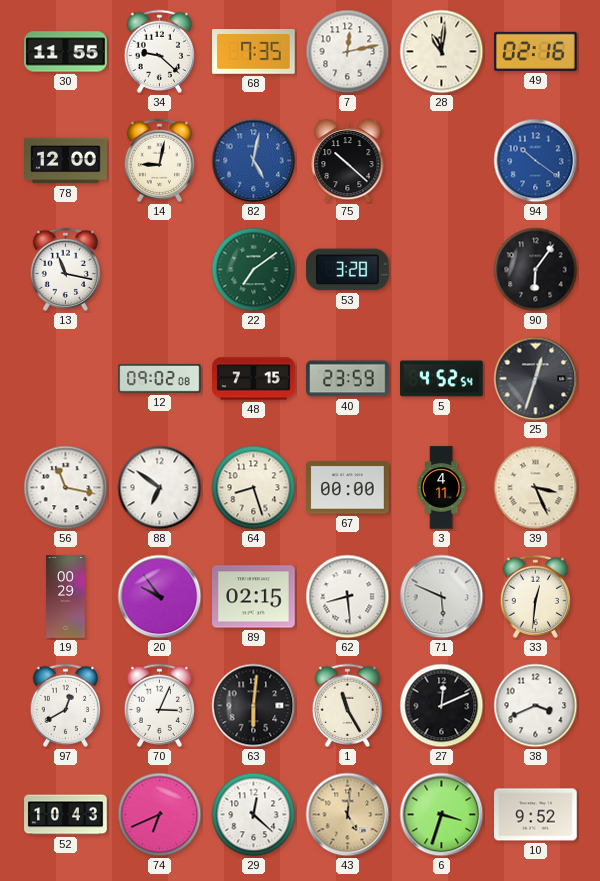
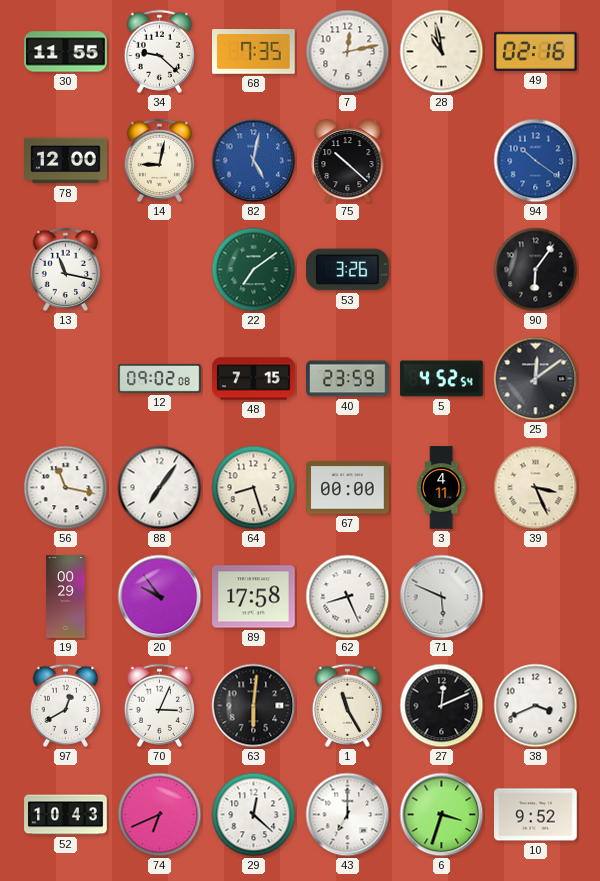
28: 11:01 -> 10:58 (442, 52)
53: 3:28 -> 3:26 (348, 270)
25: 12:33 -> 12:09 (536, 379)
88: 6:51 -> 7:06 (160, 488)
89: 02:15 -> 17:58 (254, 597)
62: 8:29 -> 8:26 (348, 597)
33: 12:31 -> none (536, 596)
43: 5:01 -> 7:00 (348, 815)
43 dial: champagne -> white (348, 815)
